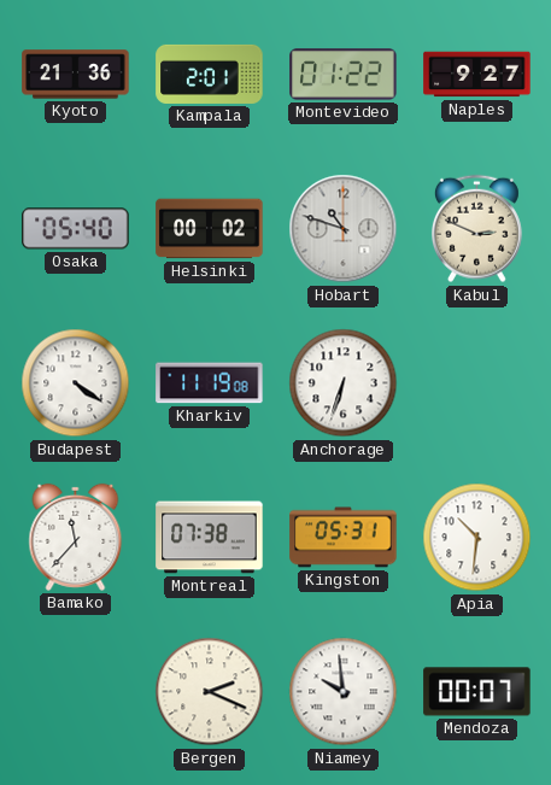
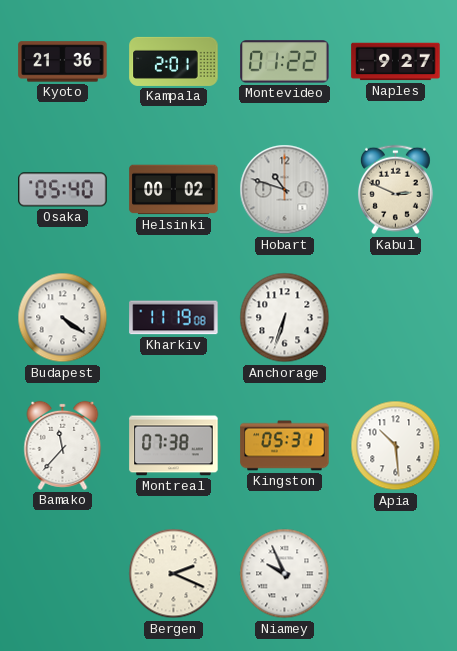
Apia: 10:31 -> 10:29 (396, 446)
Niamey: 9:59 -> 9:56 (285, 574)
Mendoza: 00:07 -> none (477, 692)
